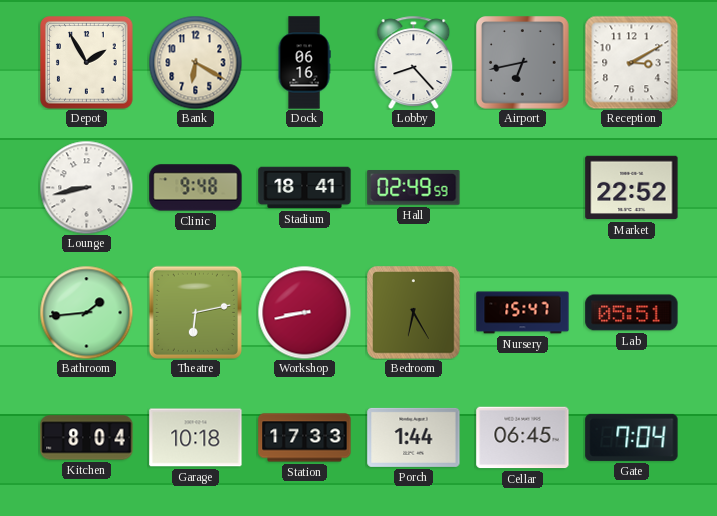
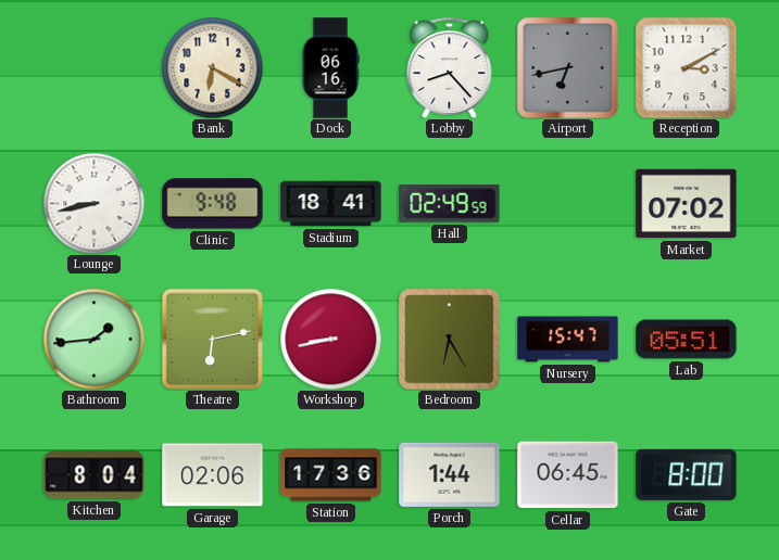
Depot: 1:55 -> none (87, 63)
Market: 22:52 -> 07:02 (687, 204)
Garage: 10:18 -> 02:06 (213, 475)
Station: 17:33 -> 17:36 (331, 475)
Gate: 7:04 -> 8:00 (687, 474)
